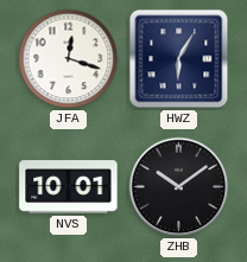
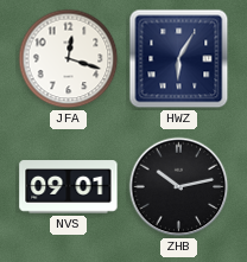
NVS: 10:01 -> 09:01 (69, 187)
ZHB: 10:09 -> 10:13 (179, 187)
